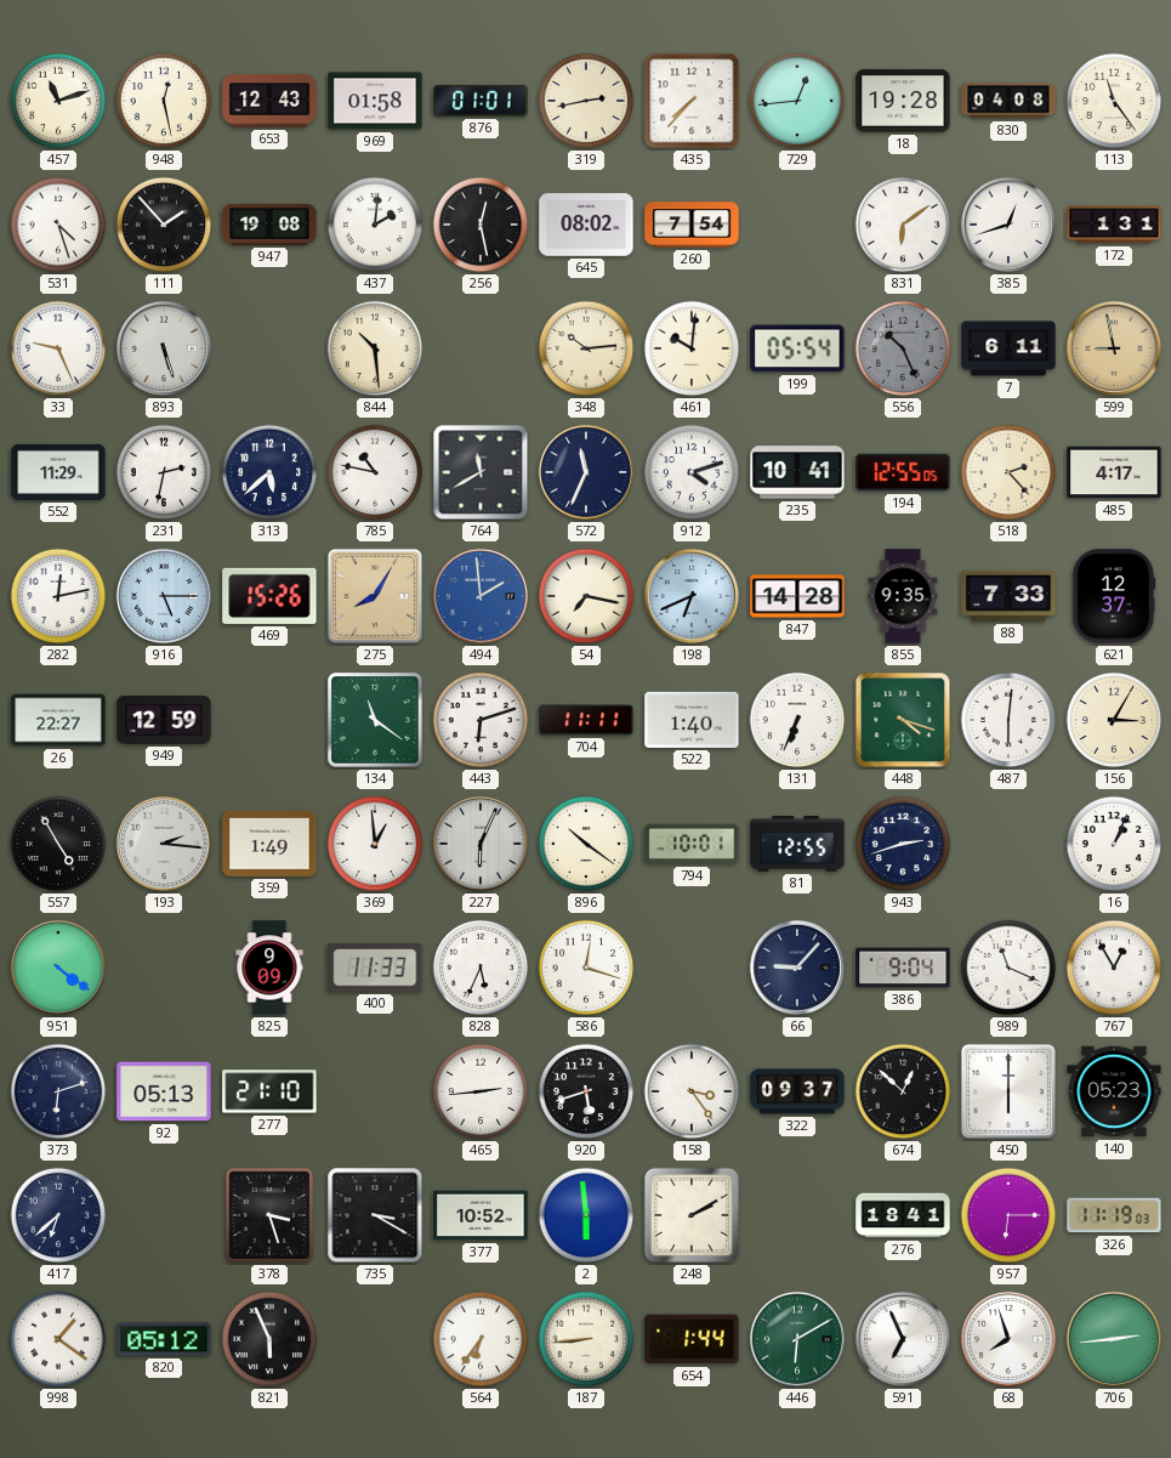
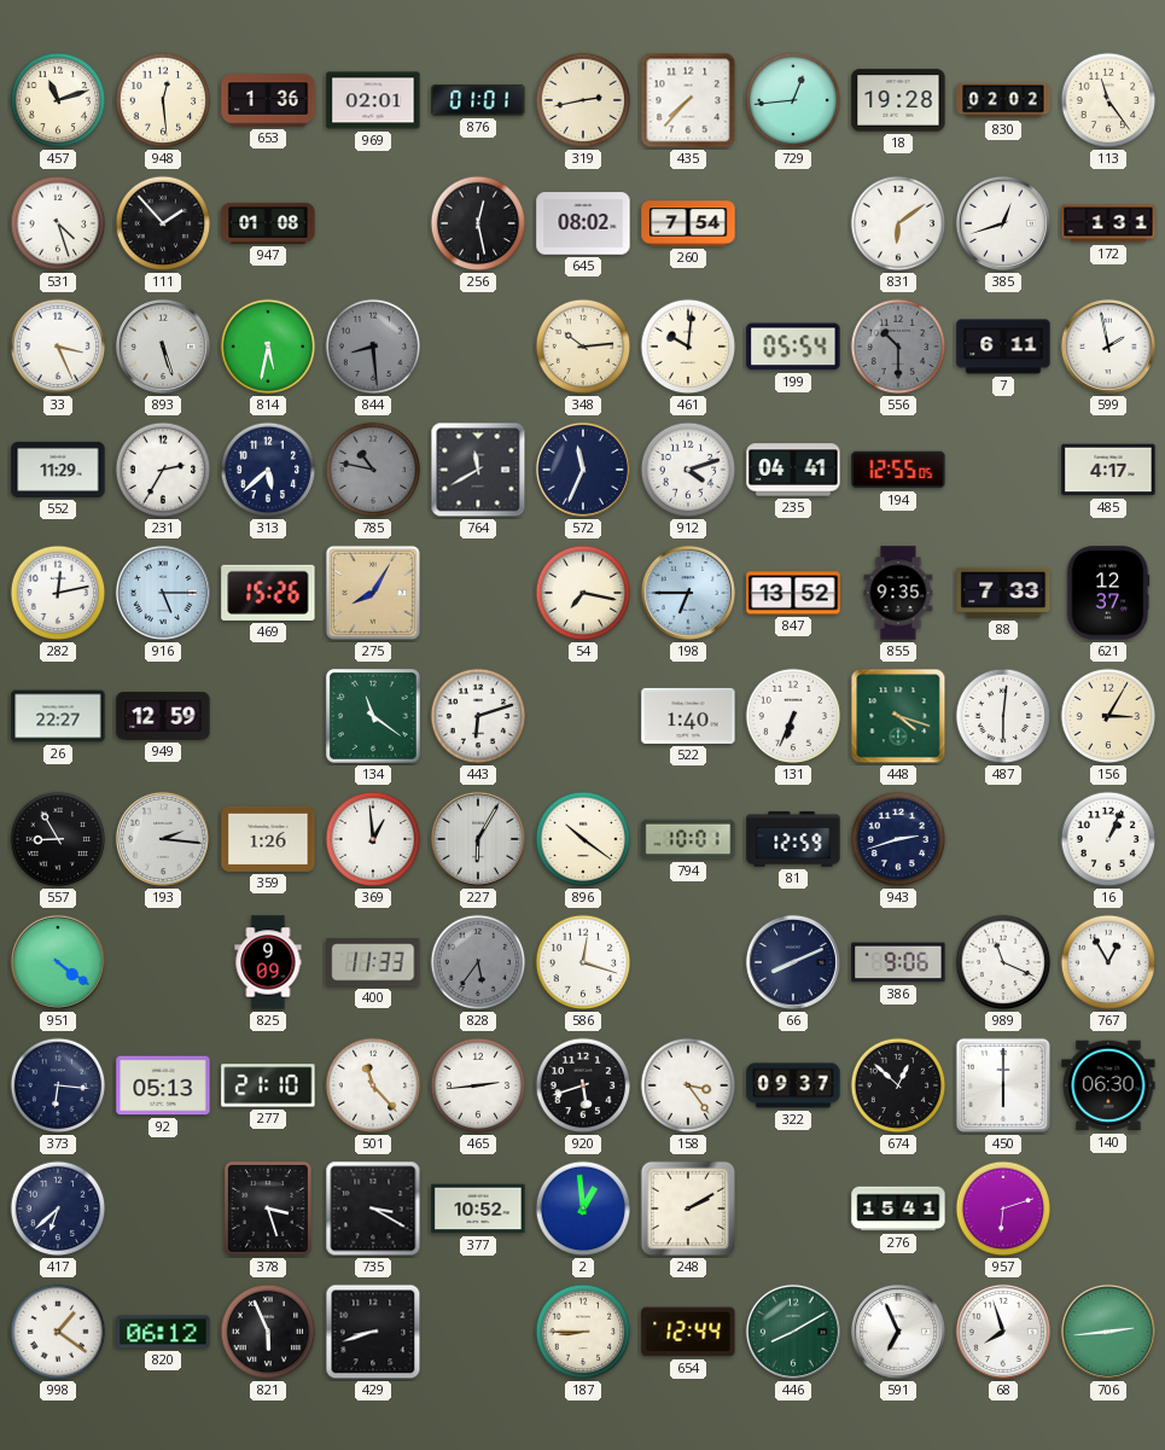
948: 12:28 -> 12:29 (163, 100)
653: 12:43 -> 1:36 (268, 100)
969: 01:58 -> 02:01 (373, 100)
830: 04:08 -> 02:02 (1003, 100)
947: 19:08 -> 01:08 (268, 223)
437: 2:01 -> none (375, 225)
33: 9:26 -> 3:26 (58, 347)
814: none -> 5:32 (268, 347)
844: 10:29 -> 8:29 (373, 347)
844 dial: cream -> grey (373, 347)
556: 10:26 -> 10:30 (898, 347)
599: 8:58 -> 1:58 (1108, 347)
599 dial: champagne -> white (1108, 347)
231: 2:32 -> 2:35 (163, 470)
785 dial: white -> grey (373, 470)
235: 10:41 -> 04:41 (793, 470)
518: 2:23 -> none (1008, 472)
494: 1:59 -> none (481, 596)
198: 6:41 -> 6:45 (688, 593)
847: 14:28 -> 13:52 (793, 593)
704: 11:11 -> none (586, 720)
557: 4:55 -> 8:55 (58, 839)
359: 1:49 -> 1:26 (268, 839)
227: 6:04 -> 6:05 (478, 839)
81: 12:55 -> 12:59 (793, 839)
828: 5:34 -> 5:36 (478, 962)
828 dial: white -> grey (478, 962)
66: 9:07 -> 8:11 (793, 962)
386: 9:04 -> 9:06 (898, 962)
373: 6:12 -> 6:16 (58, 1085)
501: none -> 11:23 (373, 1085)
140: 05:23 -> 06:30 (1108, 1085)
2: 5:59 -> 12:59 (583, 1209)
276: 18:41 -> 15:41 (898, 1209)
957: 6:15 -> 6:12 (1003, 1209)
326: 11:19 -> none (1114, 1215)
820: 05:12 -> 06:12 (163, 1332)
429: none -> 8:42 (373, 1332)
564: 6:36 -> none (481, 1339)
187: 8:44 -> 8:45 (583, 1332)
654: 1:44 -> 12:44 (688, 1332)
446: 6:10 -> 8:10 (793, 1332)
